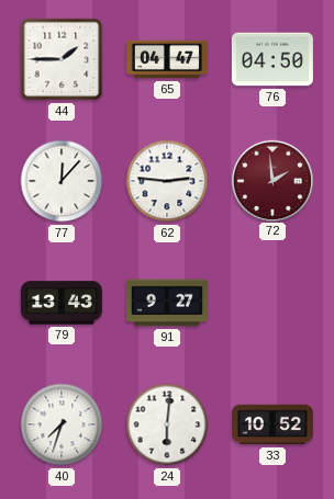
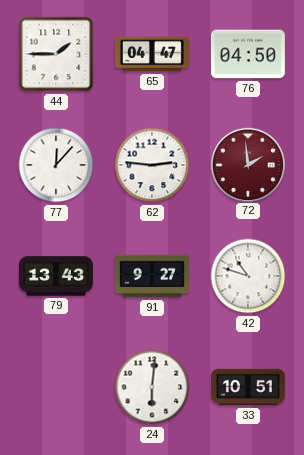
42: none -> 10:48 (248, 276)
40: 7:33 -> none (62, 424)
33: 10:52 -> 10:51 (248, 387)
